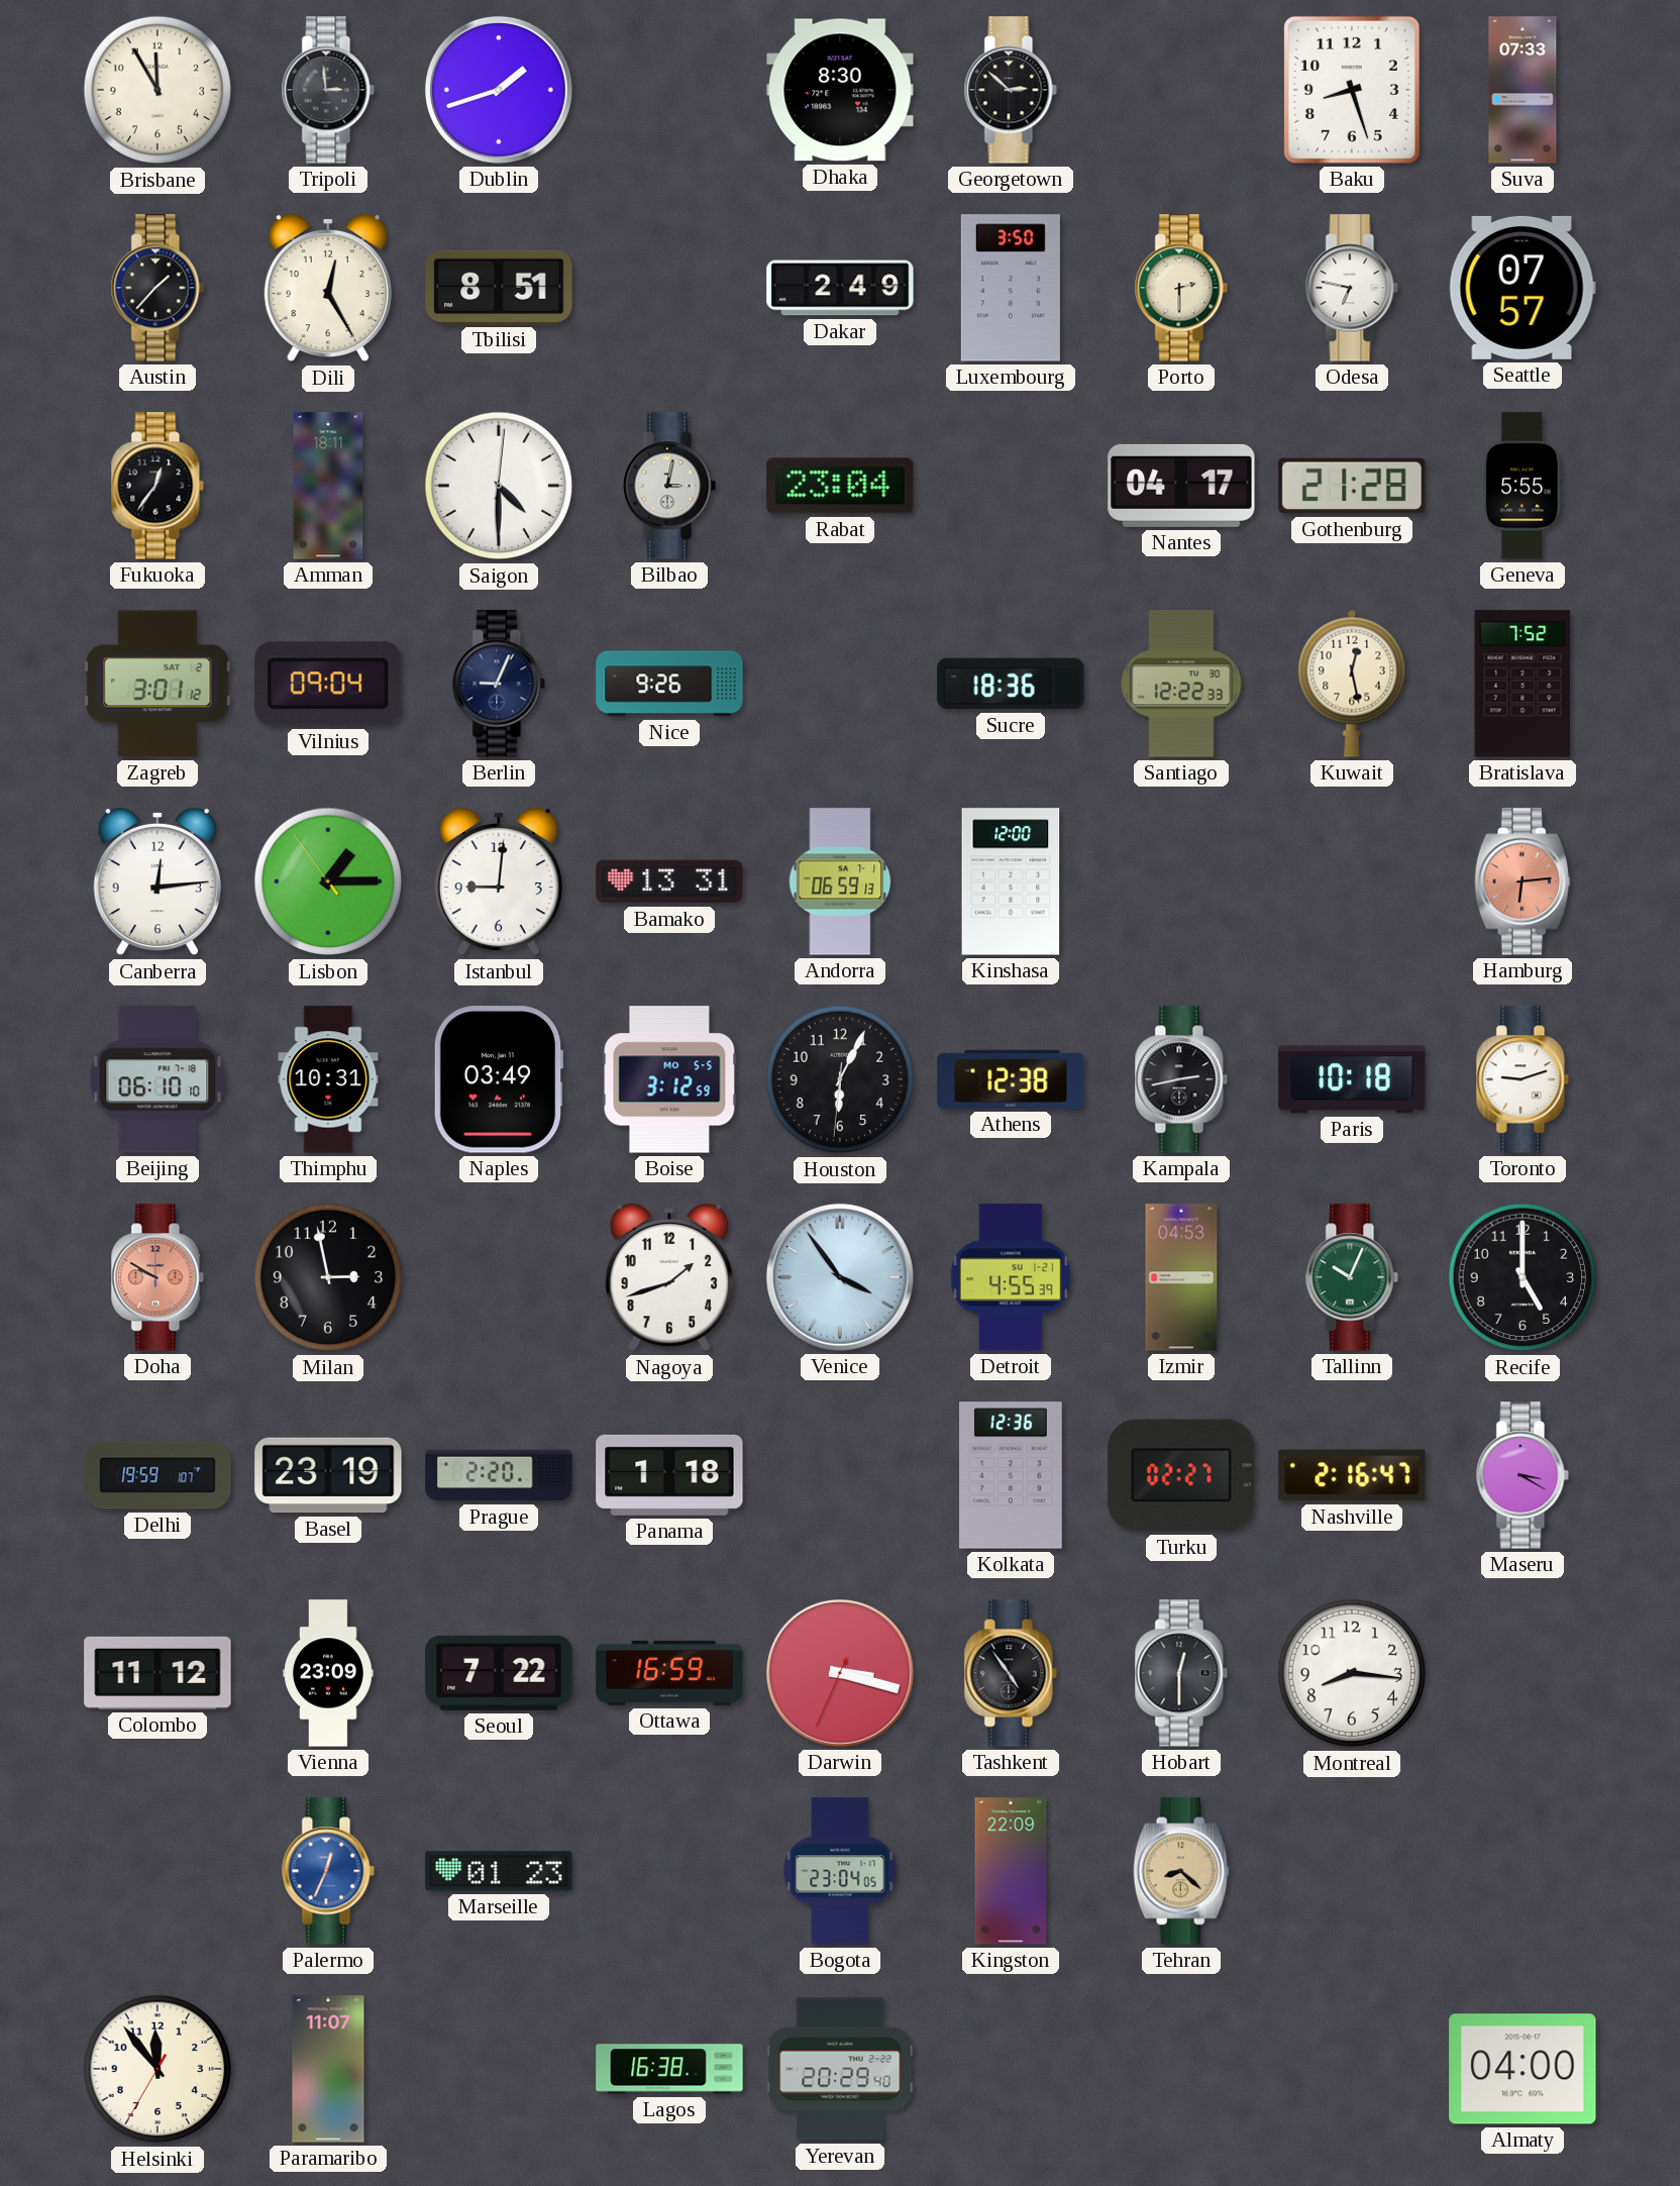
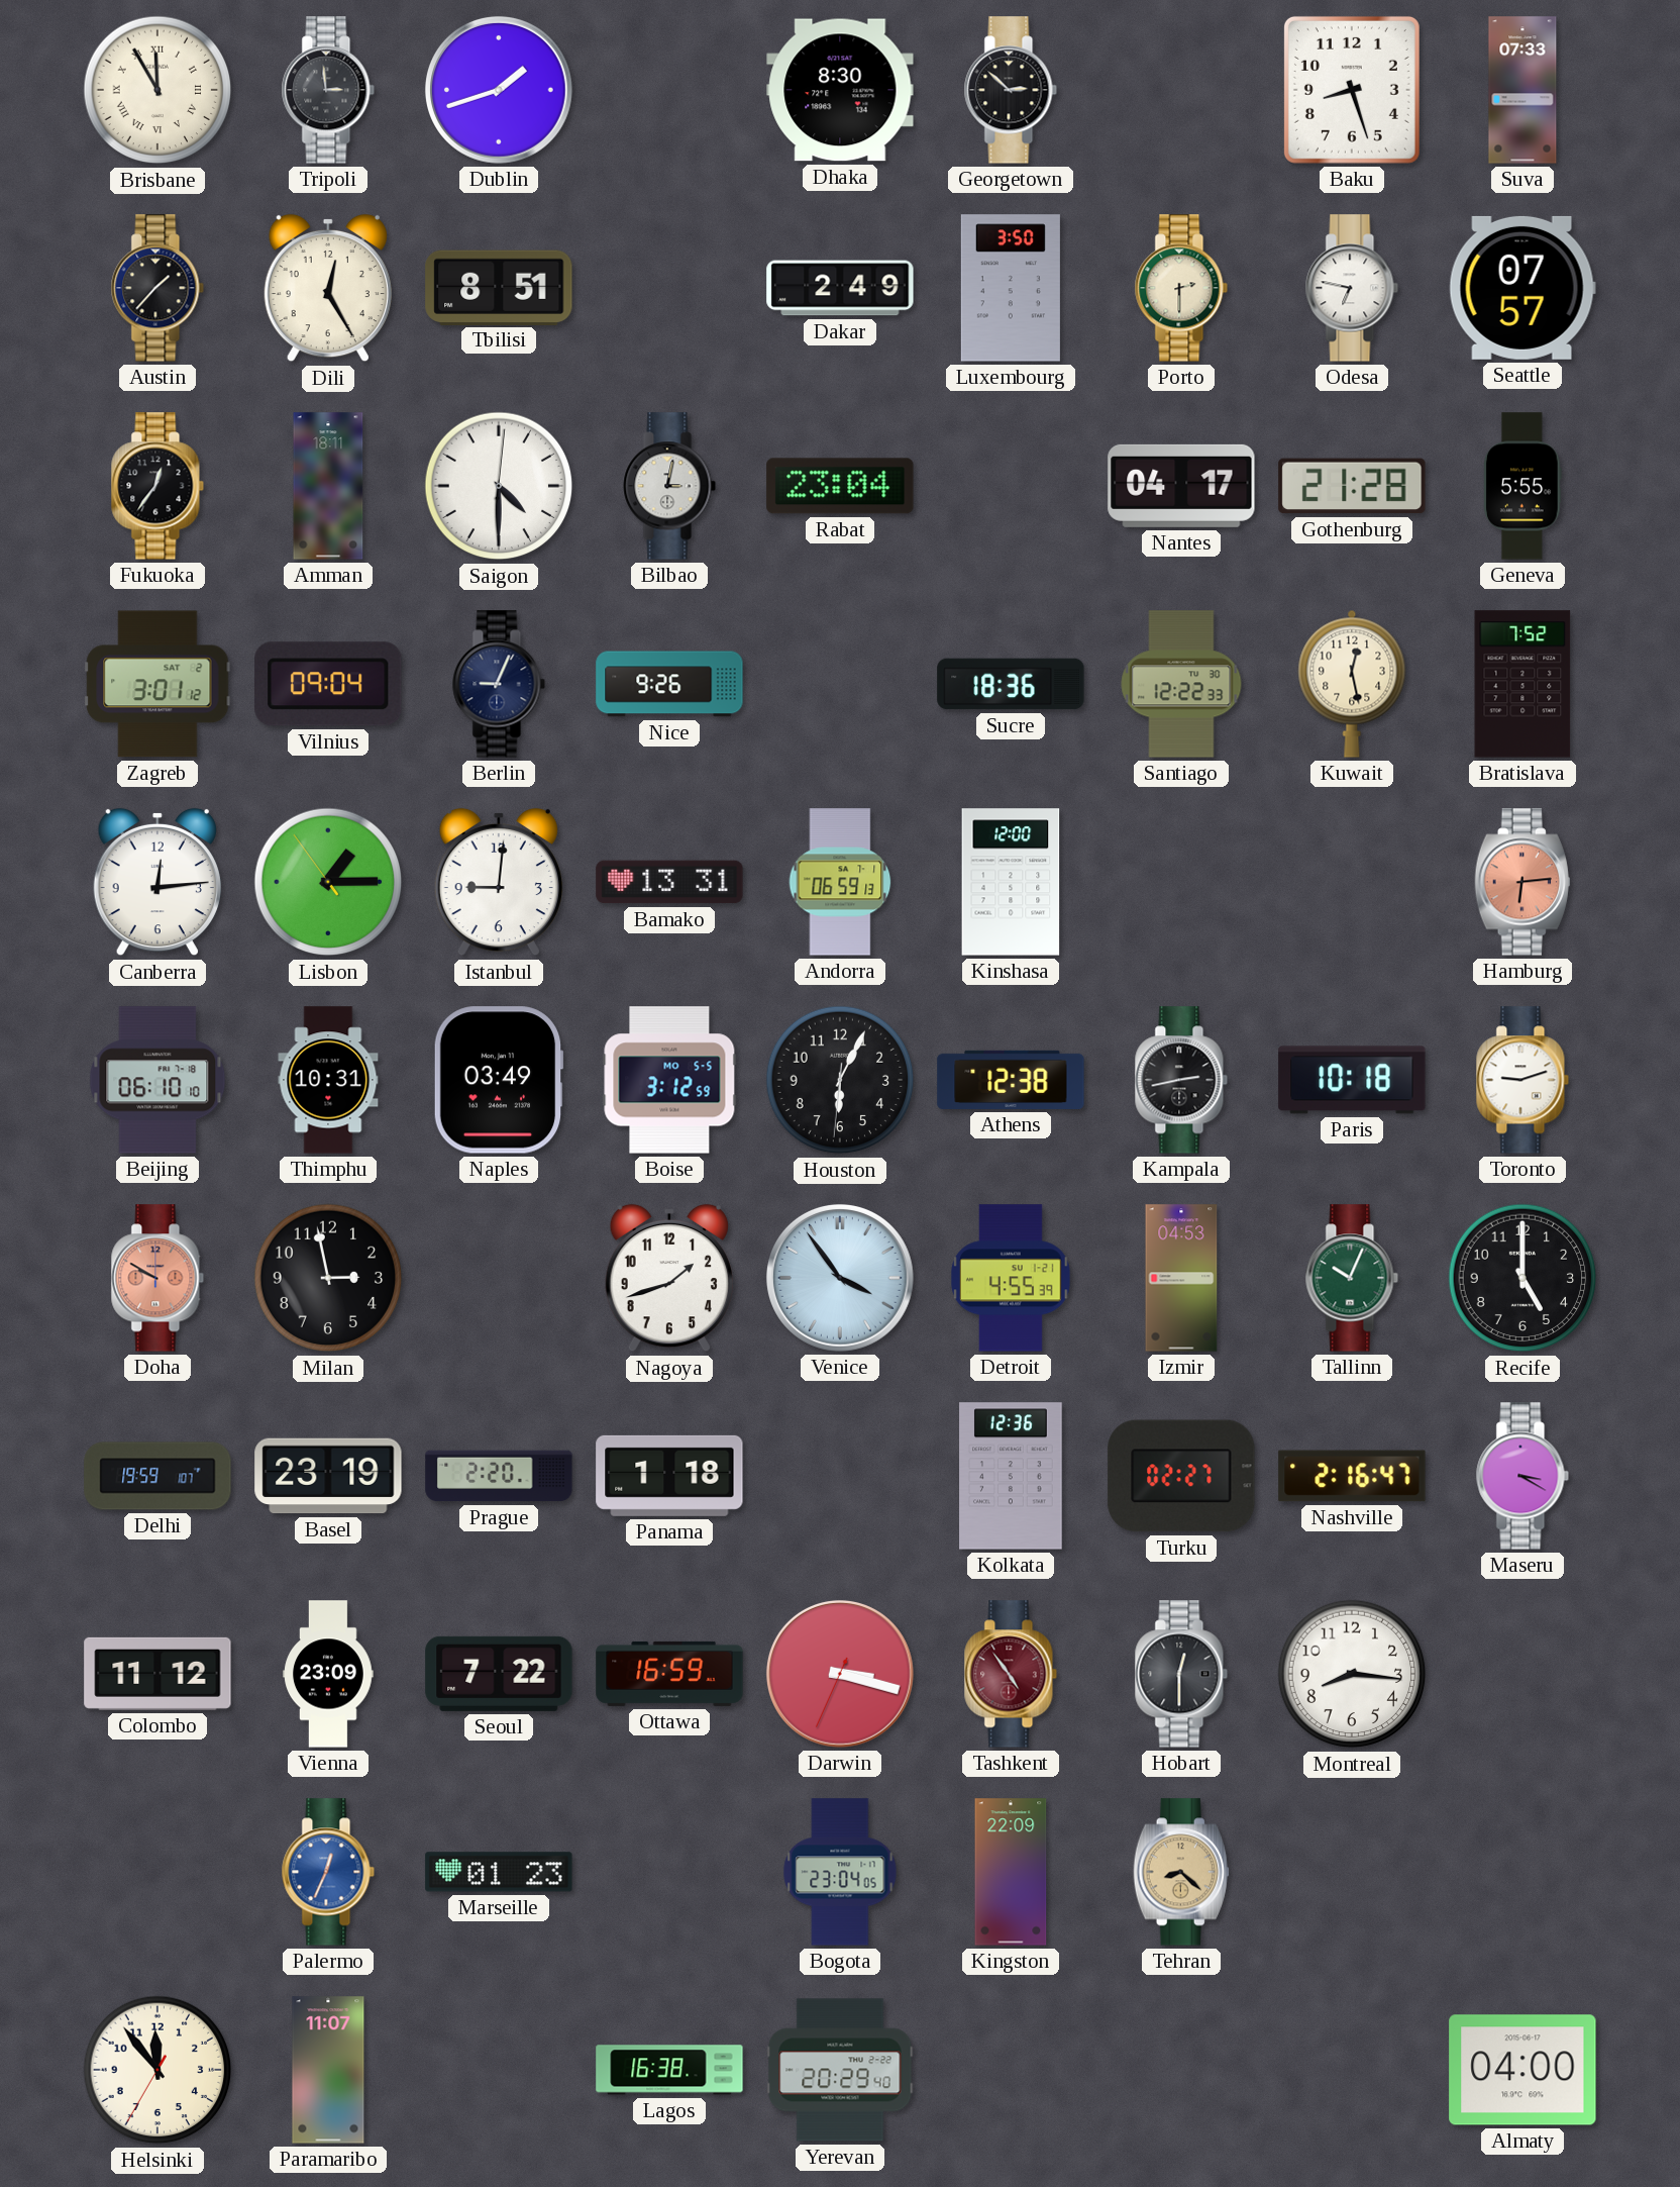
Brisbane numerals: Arabic -> Roman (157, 90)
Tashkent dial: black -> burgundy (1011, 1674)
